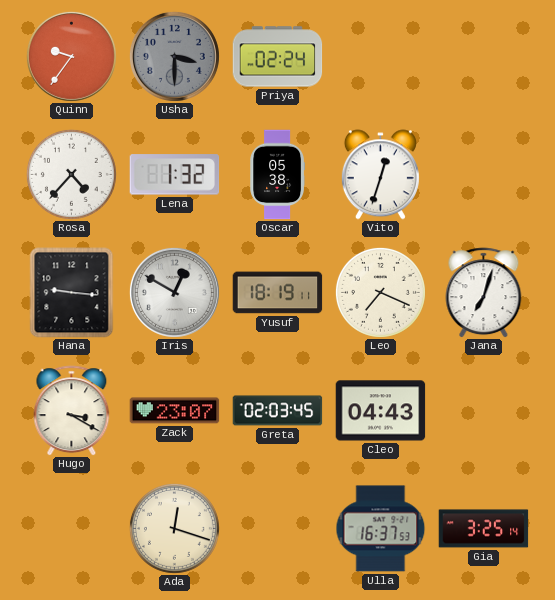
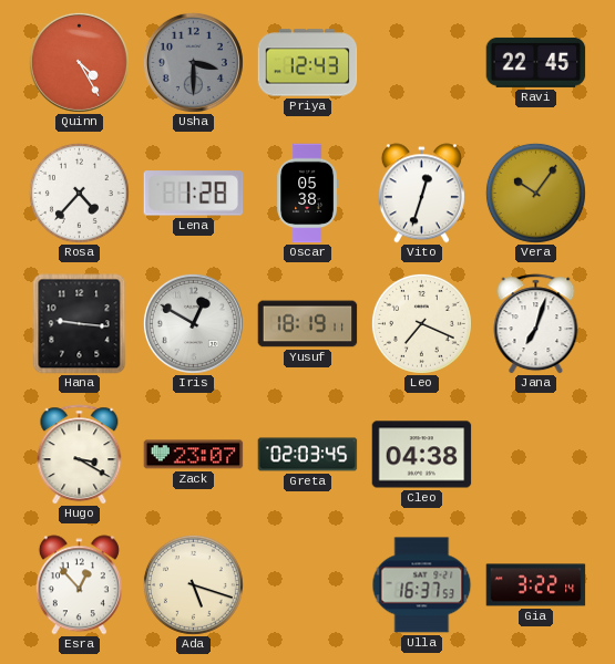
Quinn: 9:36 -> 4:25 (79, 62)
Priya: 02:24 -> 12:43 (308, 63)
Ravi: none -> 22:45 (536, 62)
Lena: 1:32 -> 1:28 (194, 194)
Vera: none -> 10:06 (535, 193)
Cleo: 04:43 -> 04:38 (422, 455)
Esra: none -> 12:53 (79, 585)
Ada: 12:18 -> 5:18 (193, 584)
Gia: 3:25 -> 3:22 (536, 585)
